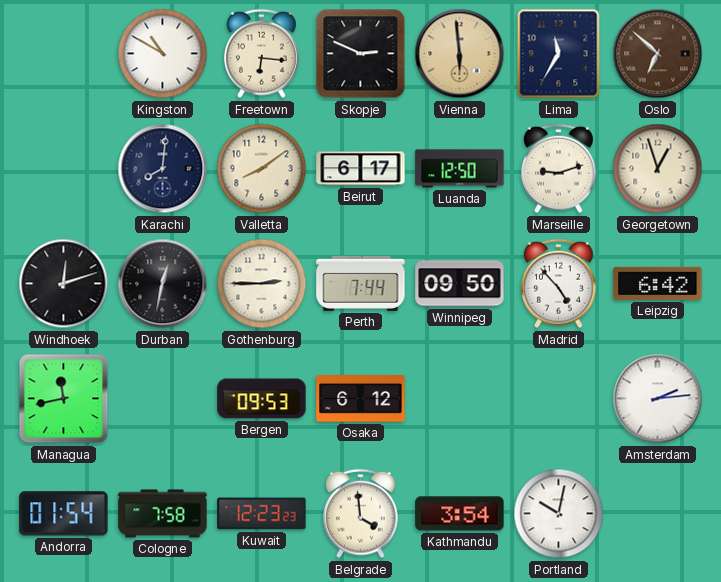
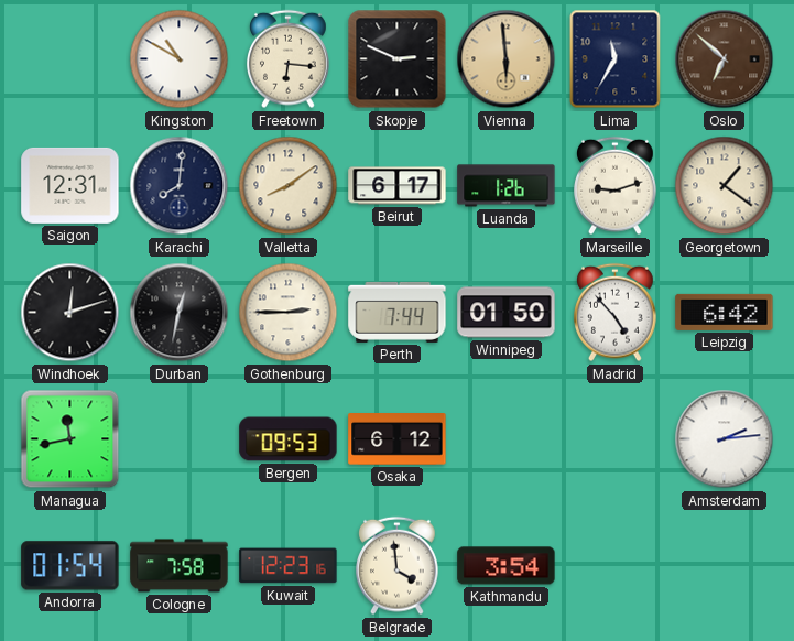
Saigon: none -> 12:31 (70, 185)
Luanda: 12:50 -> 1:26 (507, 186)
Georgetown: 12:57 -> 1:21 (725, 186)
Winnipeg: 09:50 -> 01:50 (507, 313)
Kuwait: 12:23:23 -> 12:23:16 (289, 566)
Portland: 10:02 -> none (559, 514)
